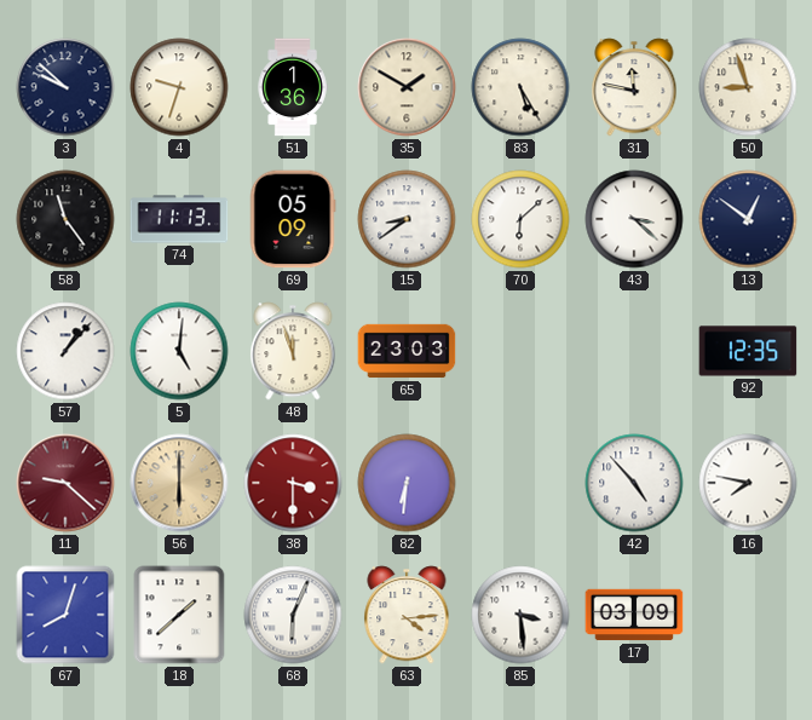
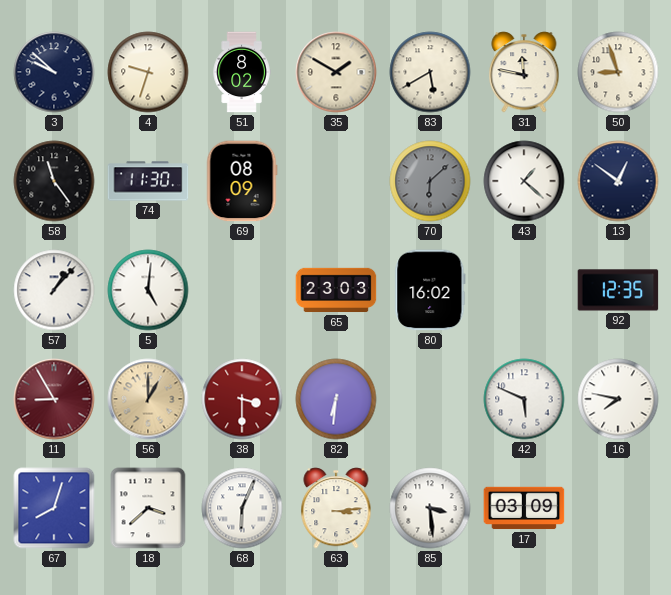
51: 1:36 -> 8:02 (242, 72)
83: 5:25 -> 5:40 (430, 72)
74: 11:13 -> 11:30 (148, 181)
69: 05:09 -> 08:09 (242, 181)
15: 8:39 -> none (407, 219)
70 dial: white -> grey (430, 181)
43: 3:22 -> 1:22 (524, 181)
48: 11:57 -> none (293, 351)
80: none -> 16:02 (430, 290)
11: 9:22 -> 8:55 (54, 399)
56: 6:00 -> 1:00 (148, 399)
42: 4:53 -> 5:49 (524, 399)
18: 1:38 -> 3:38 (148, 508)
63: 4:14 -> 3:14 (336, 508)
